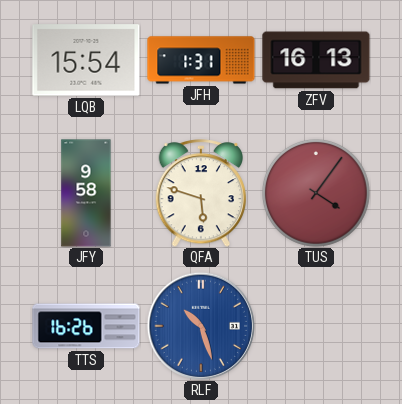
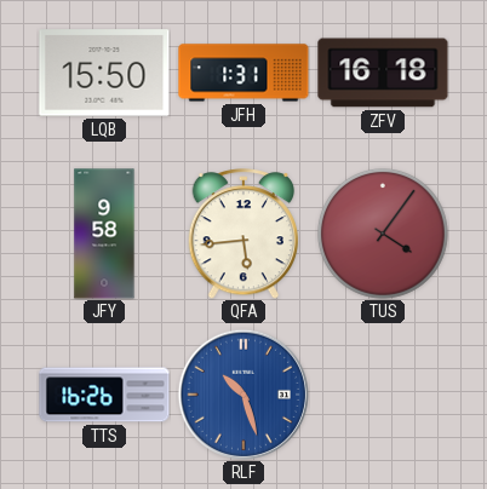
LQB: 15:54 -> 15:50 (104, 73)
ZFV: 16:13 -> 16:18 (383, 73)
QFA: 5:48 -> 5:44 (243, 234)
